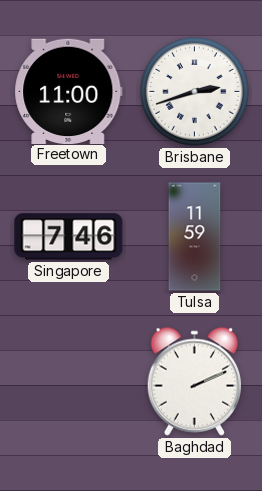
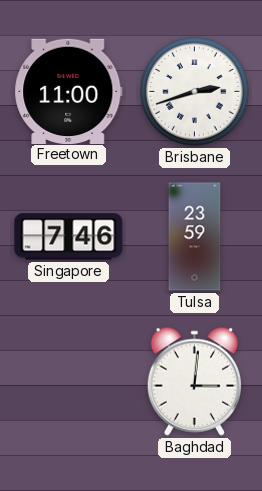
Tulsa: 11:59 -> 23:59 (195, 237)
Baghdad: 2:11 -> 3:01 (195, 381)
